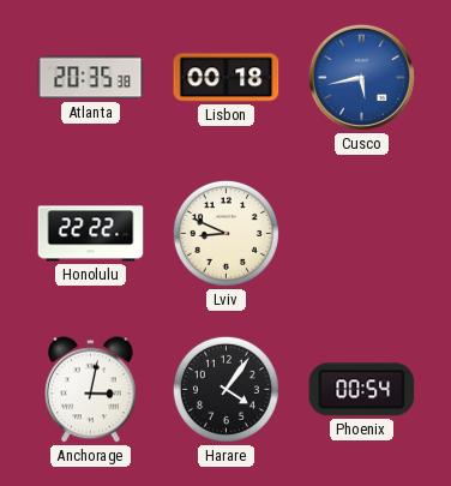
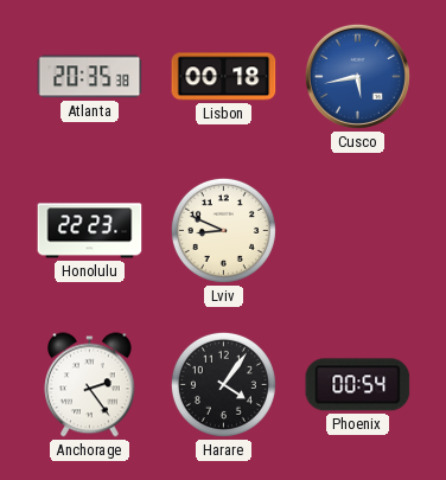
Honolulu: 22:22 -> 22:23 (90, 231)
Anchorage: 3:02 -> 2:24 (90, 385)
